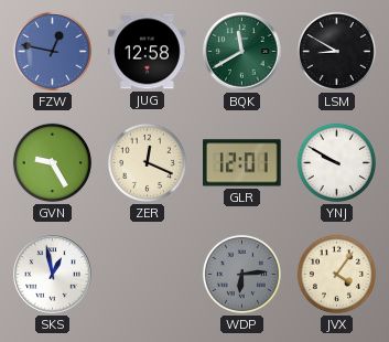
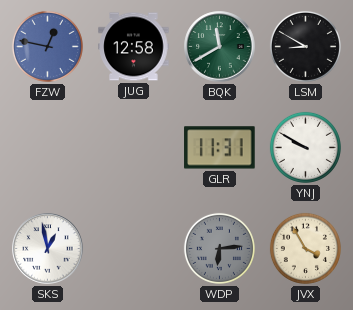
GVN: 9:25 -> none (52, 162)
ZER: 12:19 -> none (147, 162)
GLR: 12:01 -> 11:31 (220, 148)
JVX: 4:06 -> 3:55 (305, 248)
